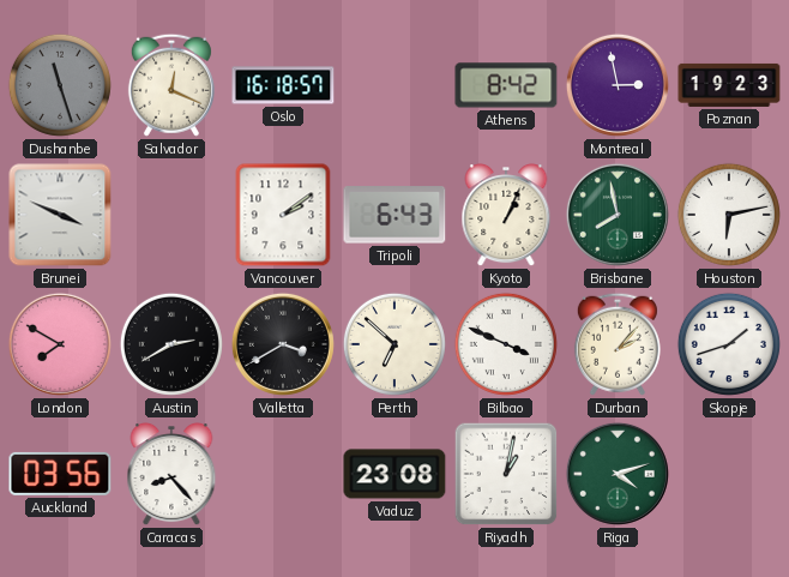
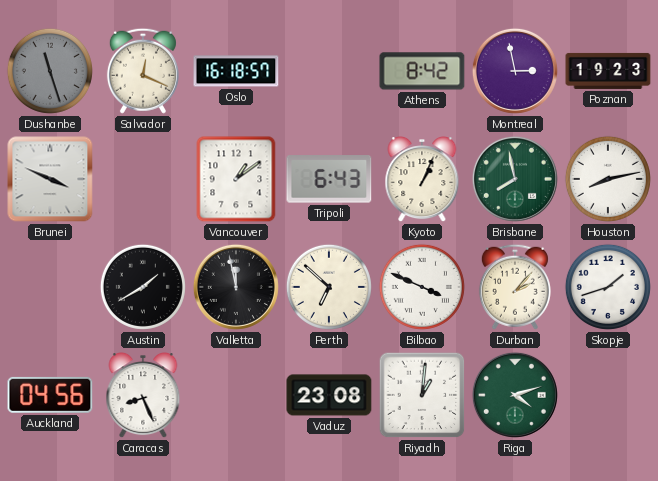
Vancouver: 2:09 -> 1:09 (236, 179)
Houston: 6:13 -> 8:13 (608, 179)
London: 7:50 -> none (60, 344)
Austin: 2:40 -> 1:40 (143, 287)
Valletta: 3:40 -> 11:58 (236, 287)
Auckland: 03:56 -> 04:56 (50, 395)
Caracas: 8:23 -> 8:26 (143, 396)
Riyadh: 1:02 -> 1:01 (422, 395)
